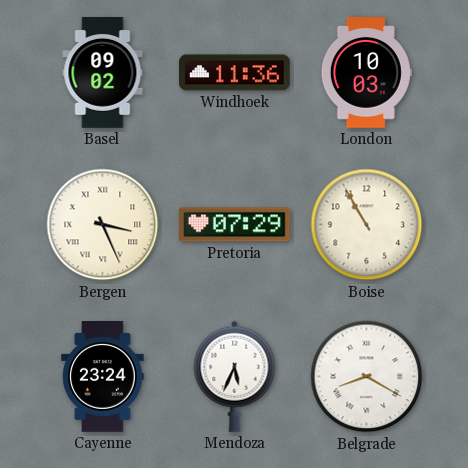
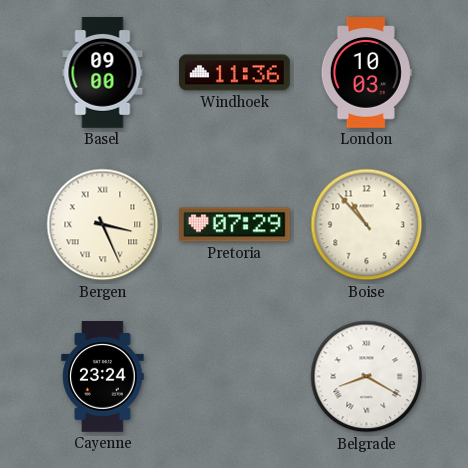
Basel: 09:02 -> 09:00 (103, 73)
Boise: 10:55 -> 10:53 (367, 225)
Mendoza: 5:34 -> none (235, 376)
